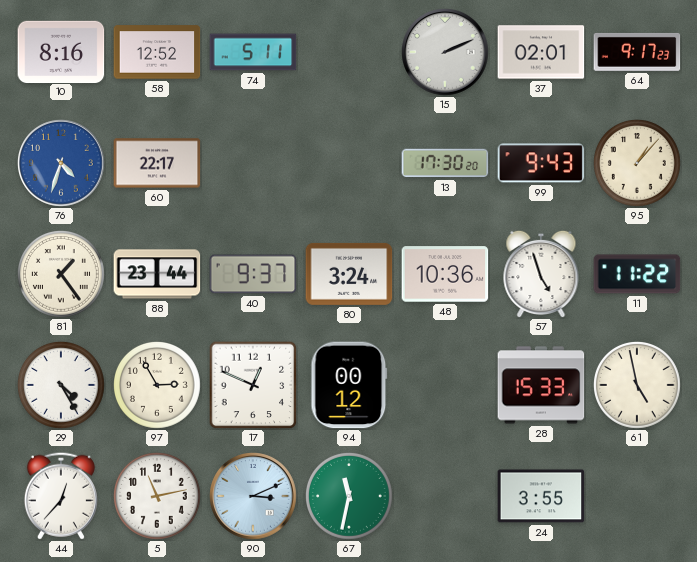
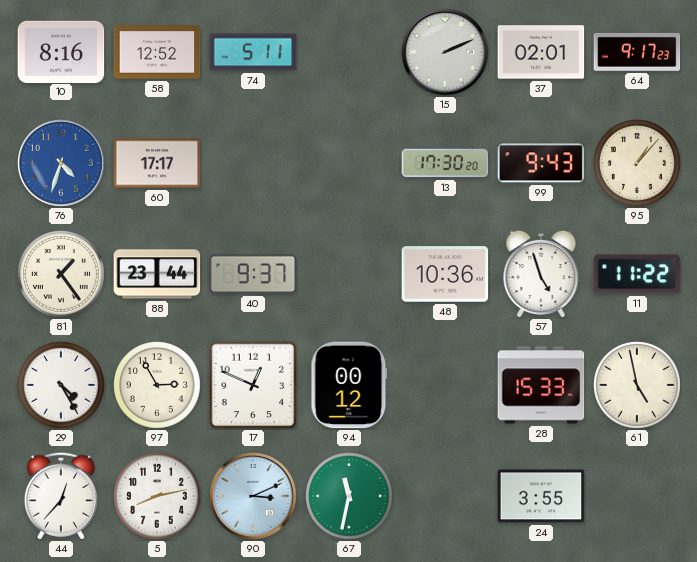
60: 22:17 -> 17:17 (157, 163)
80: 3:24 -> none (349, 274)
5: 11:13 -> 8:13 (158, 497)
